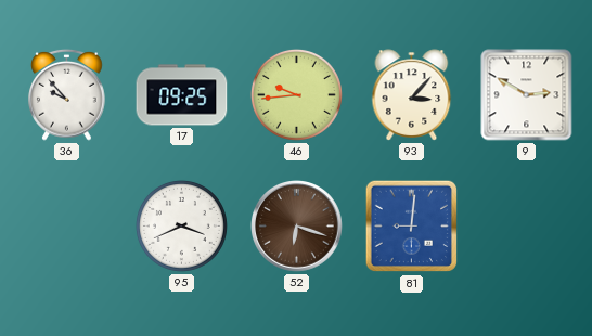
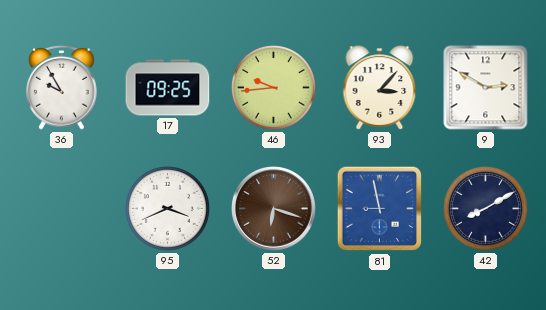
36: 9:53 -> 9:55 (62, 87)
81: 9:01 -> 8:58 (380, 209)
42: none -> 8:10 (485, 208)
